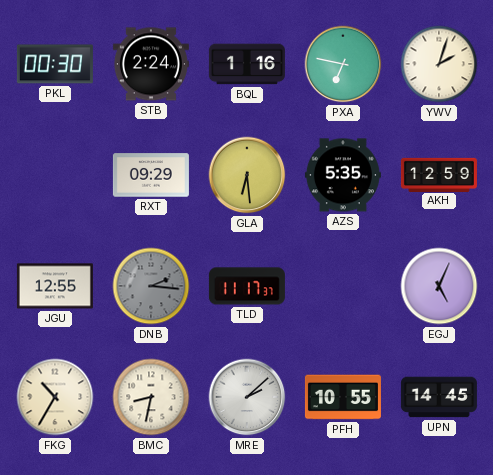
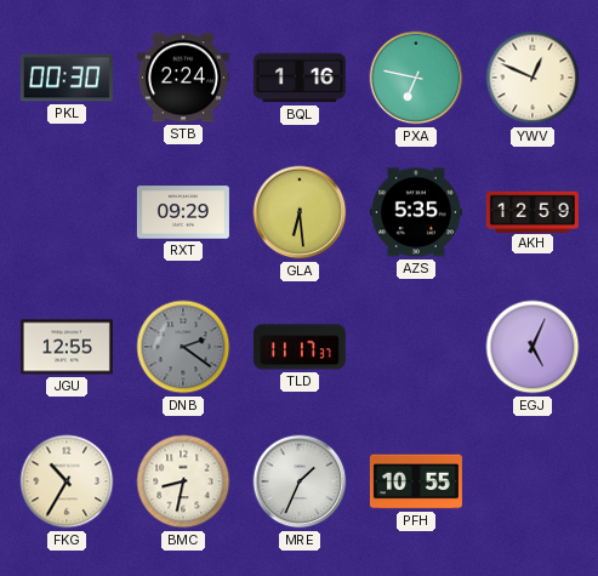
YWV: 2:03 -> 12:49 (532, 78)
DNB: 2:16 -> 2:21 (183, 347)
MRE: 2:08 -> 1:34 (300, 481)
UPN: 14:45 -> none (439, 397)
